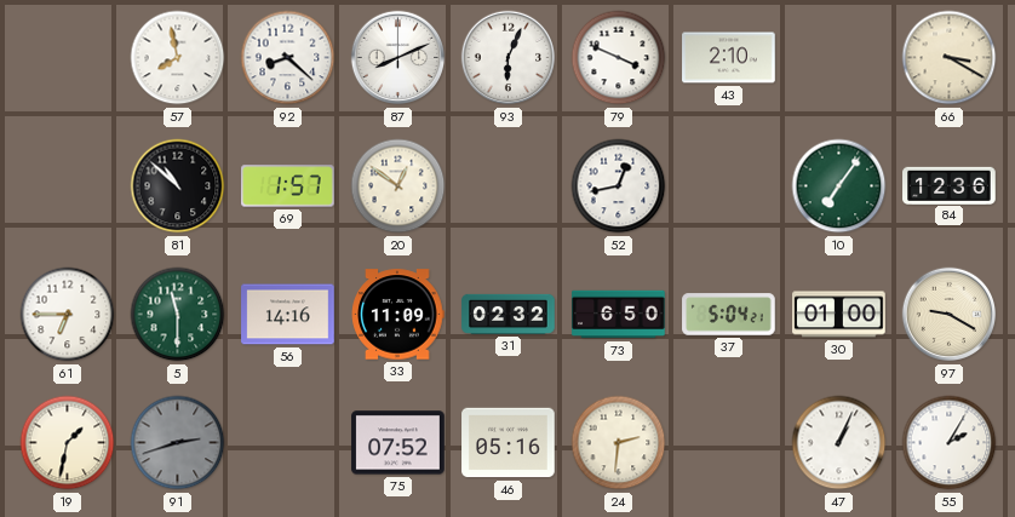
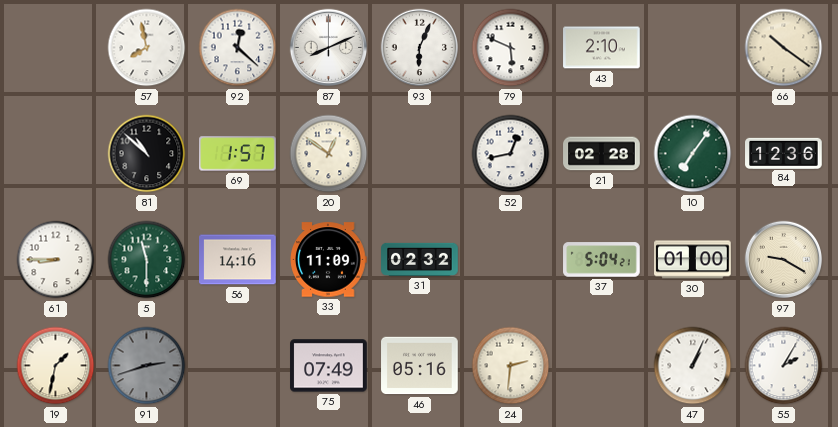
92: 8:22 -> 12:22 (238, 48)
79: 3:49 -> 5:49 (511, 48)
66: 3:20 -> 10:21 (784, 48)
21: none -> 02:28 (602, 154)
61: 6:45 -> 8:45 (56, 260)
73: 6:50 -> none (619, 315)
75: 07:52 -> 07:49 (329, 366)
